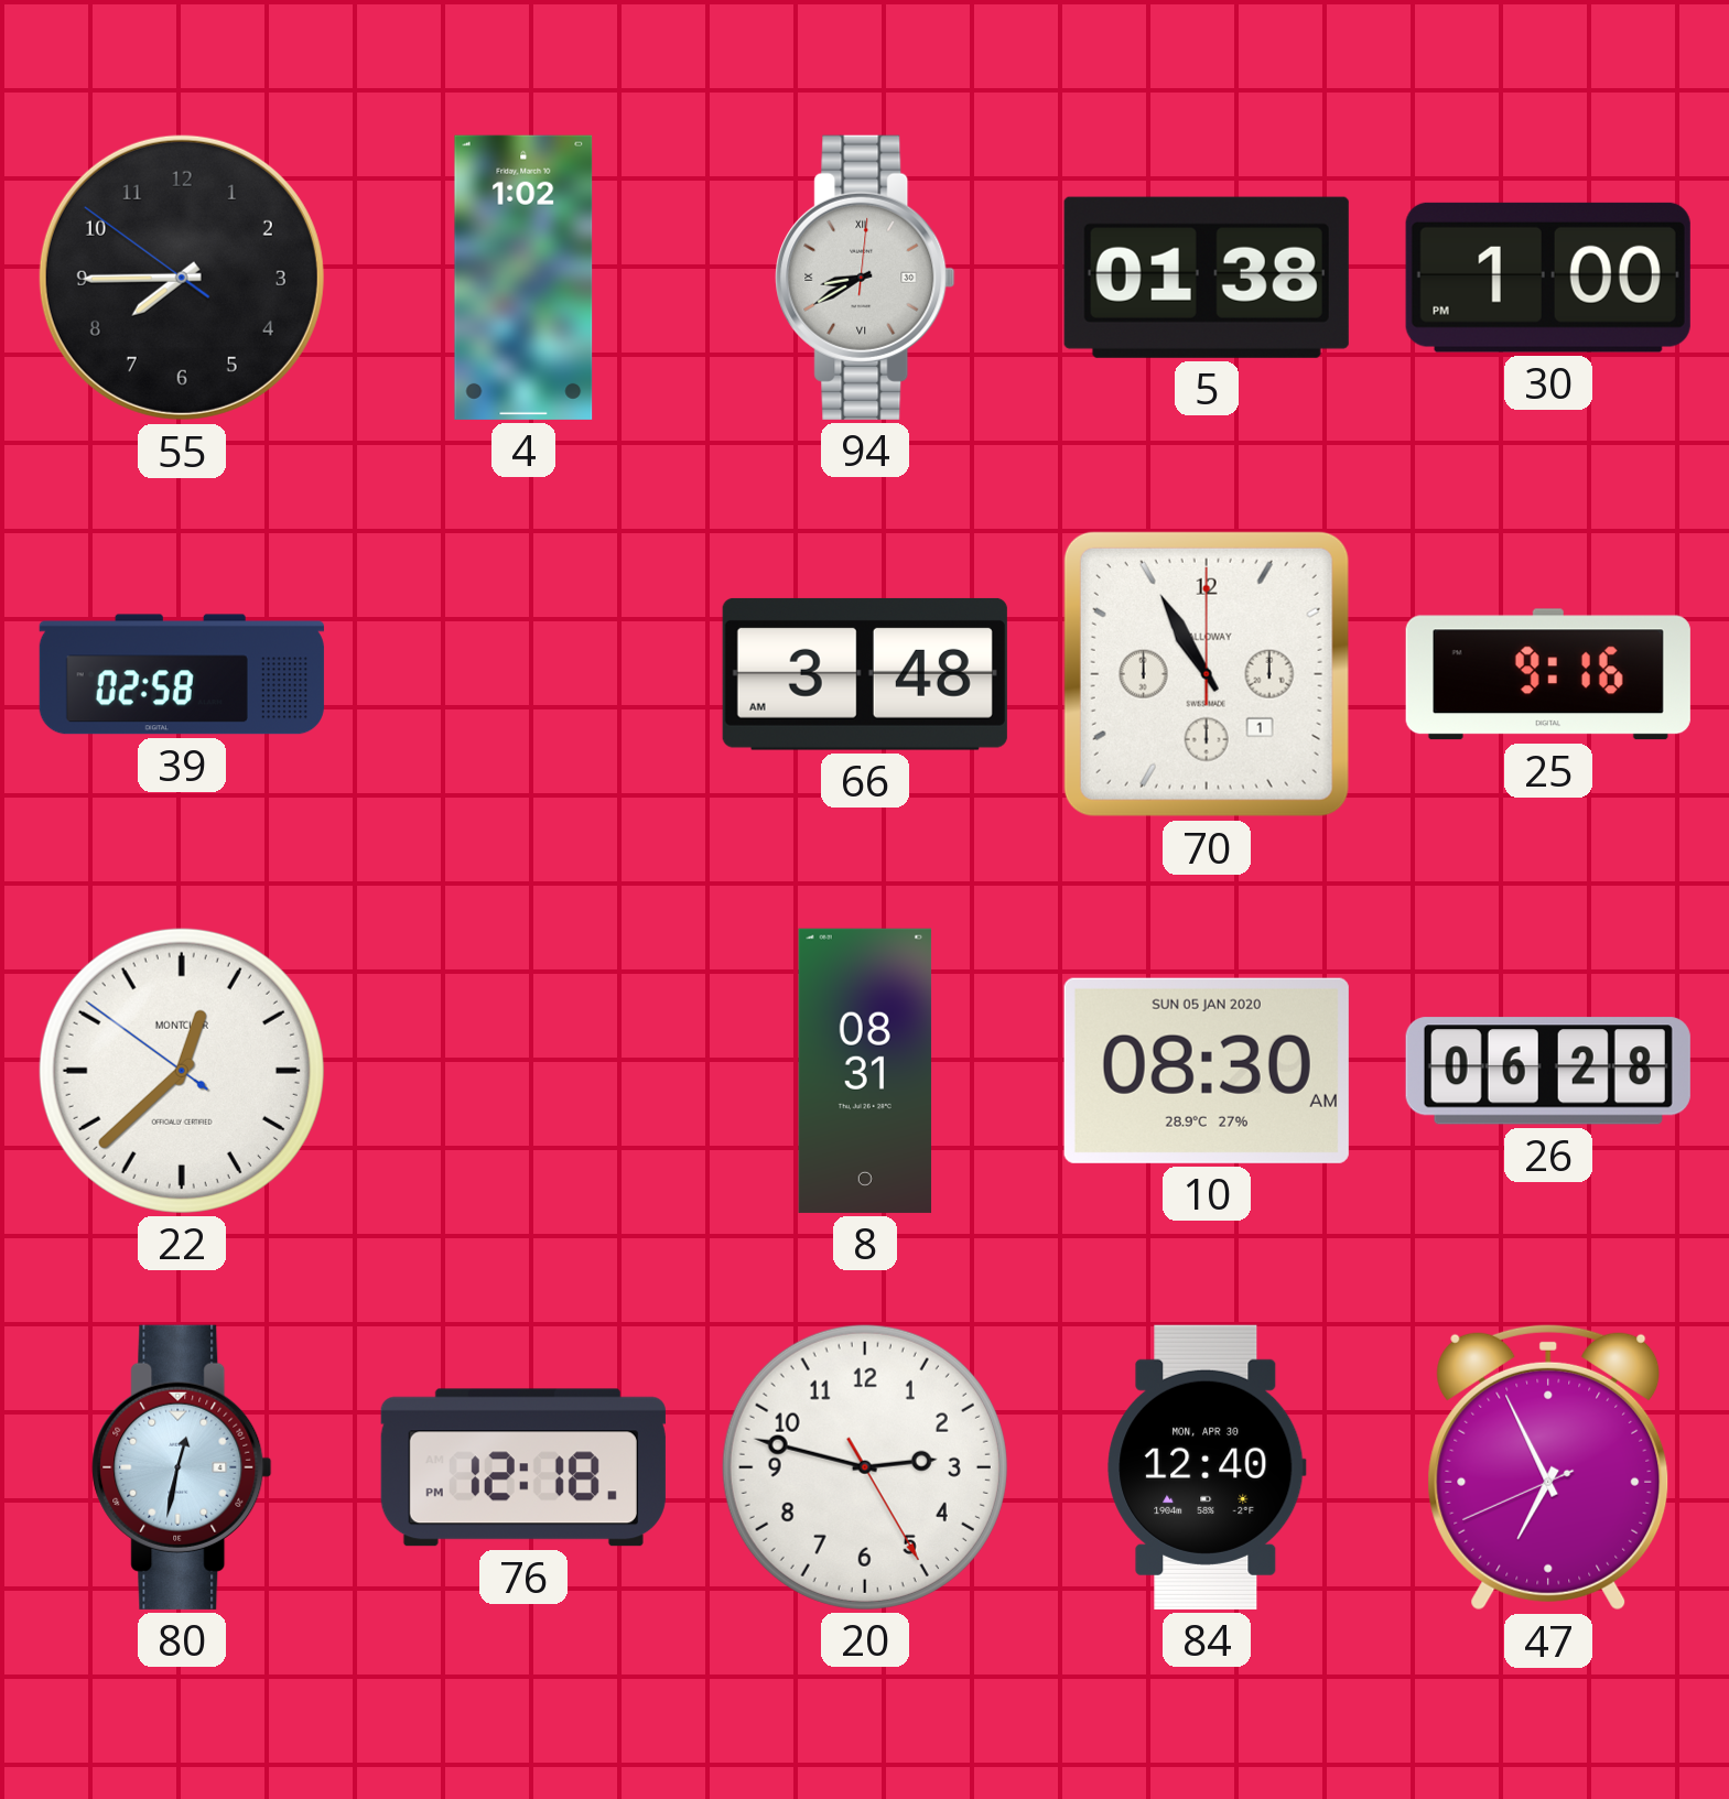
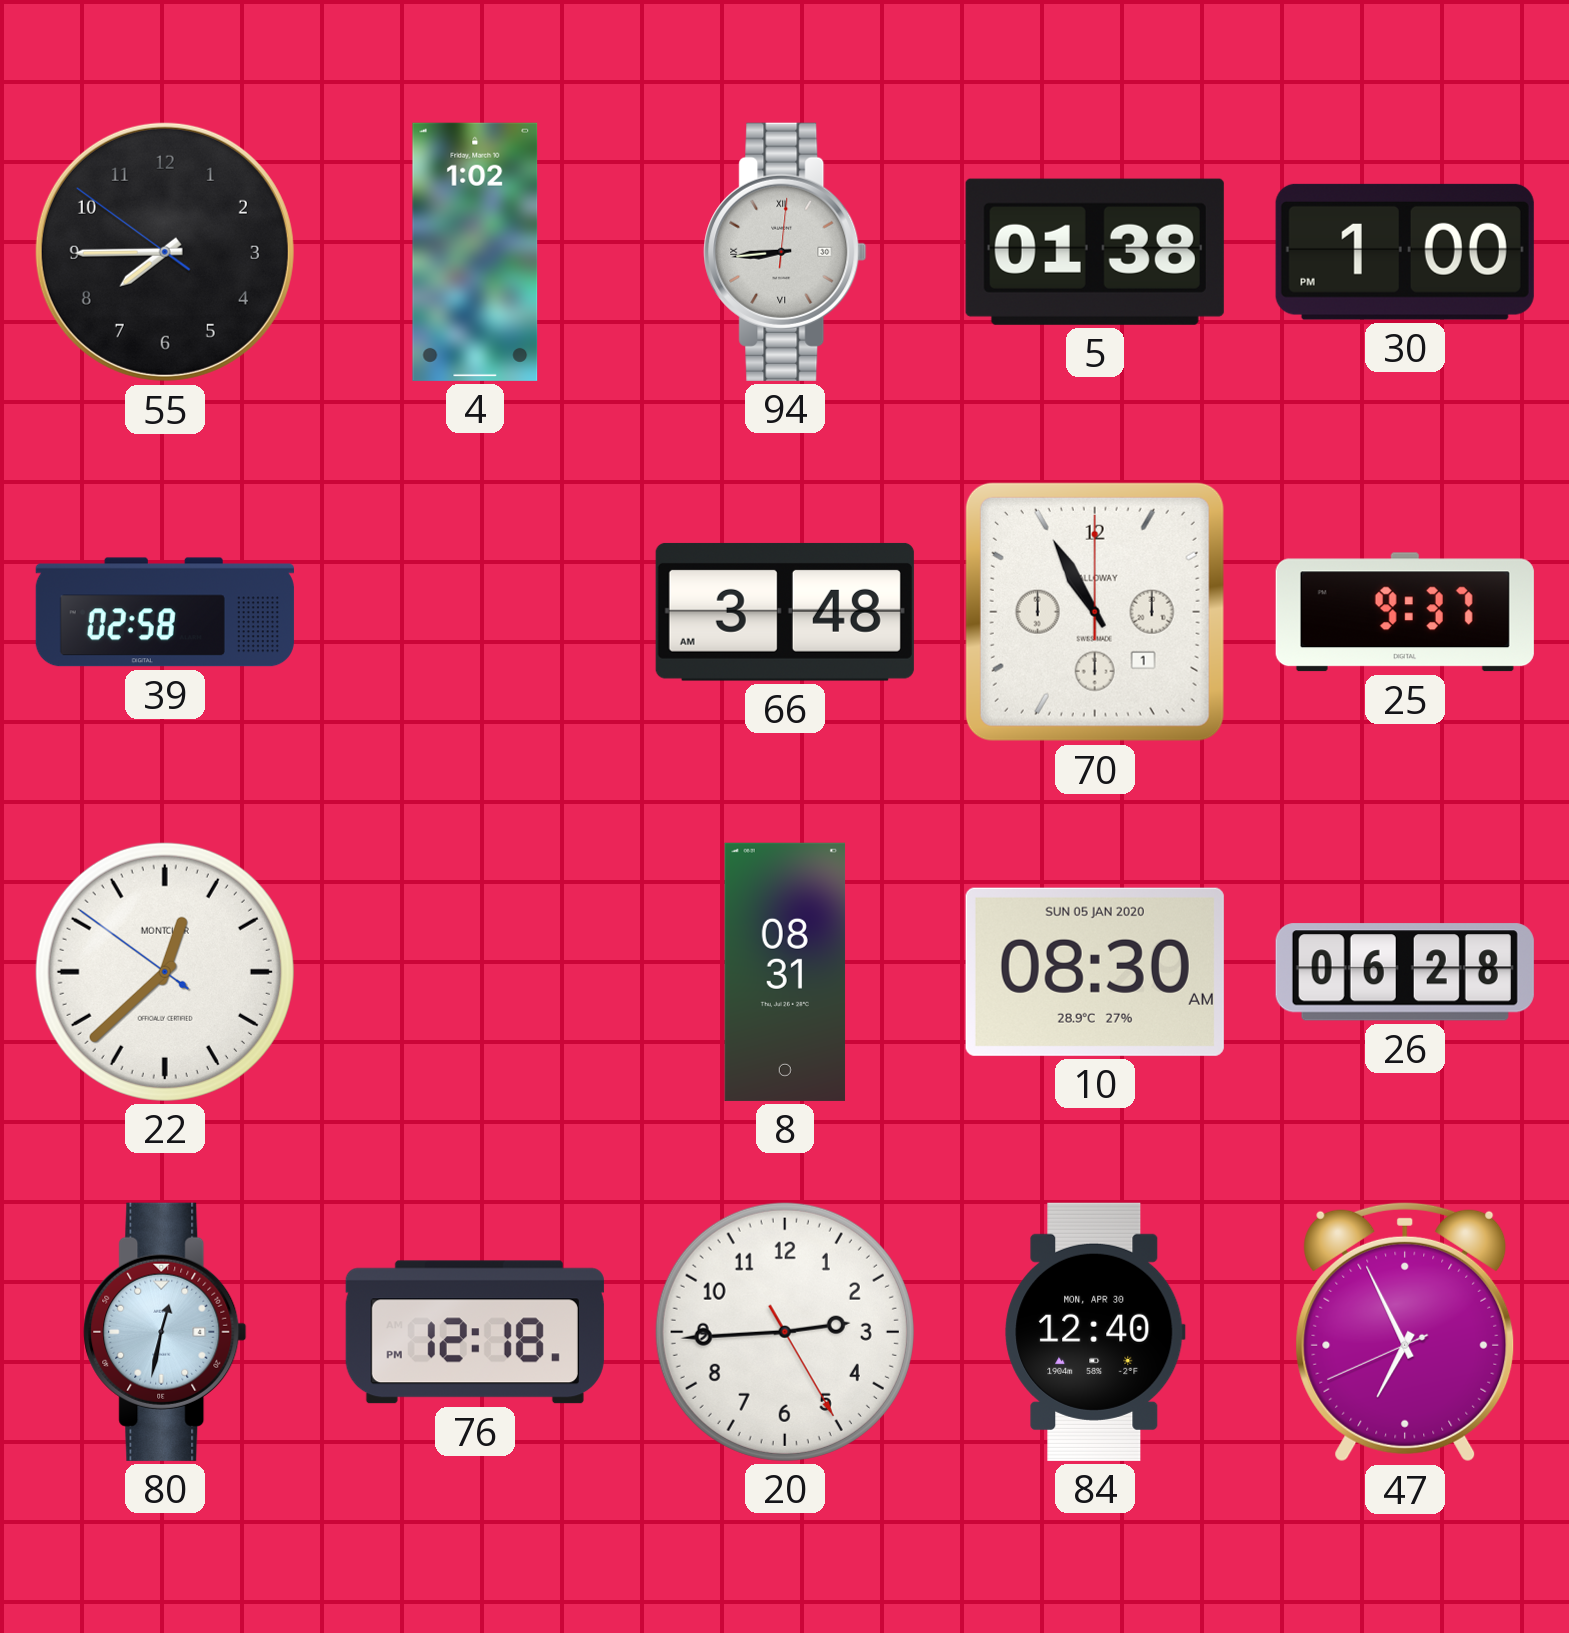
94: 8:40 -> 8:44 (785, 252)
25: 9:16 -> 9:37 (1405, 612)
20: 2:47 -> 2:44 (785, 1332)
